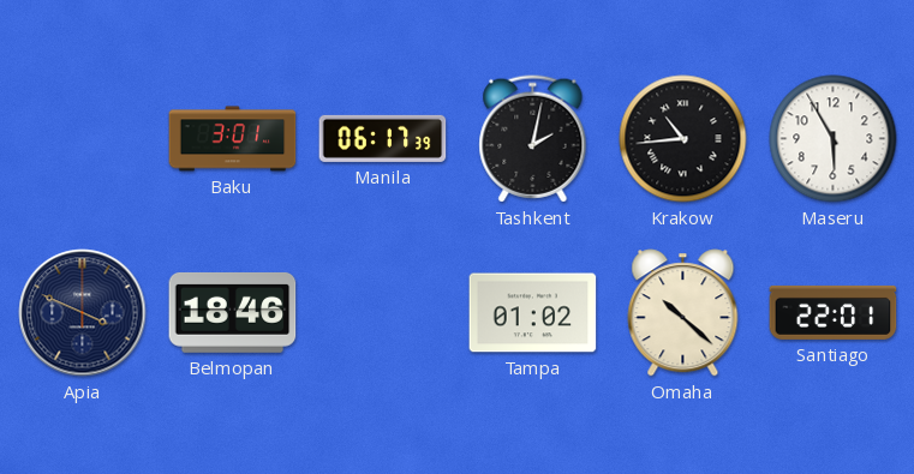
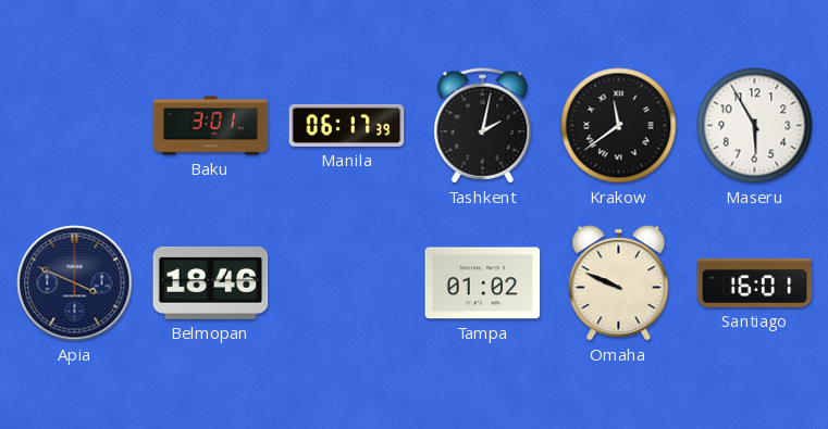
Krakow: 10:44 -> 11:39 (619, 126)
Omaha: 10:22 -> 9:49 (619, 283)
Santiago: 22:01 -> 16:01 (755, 282)
